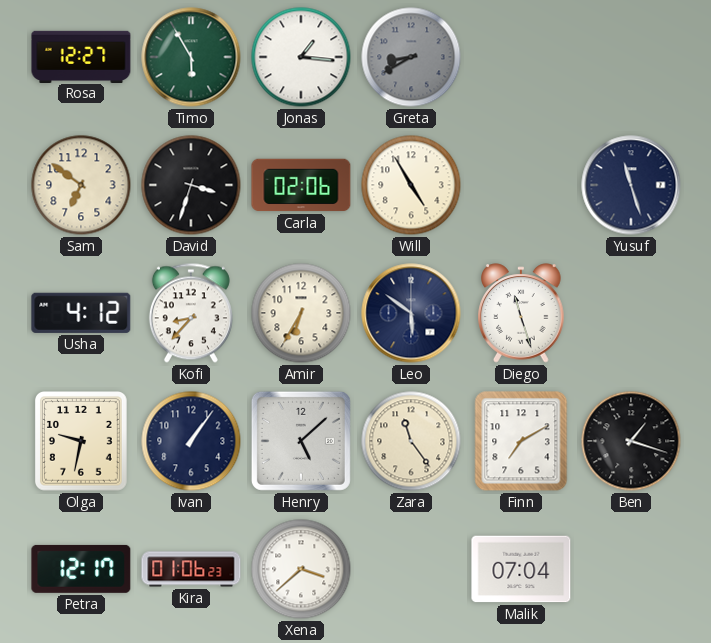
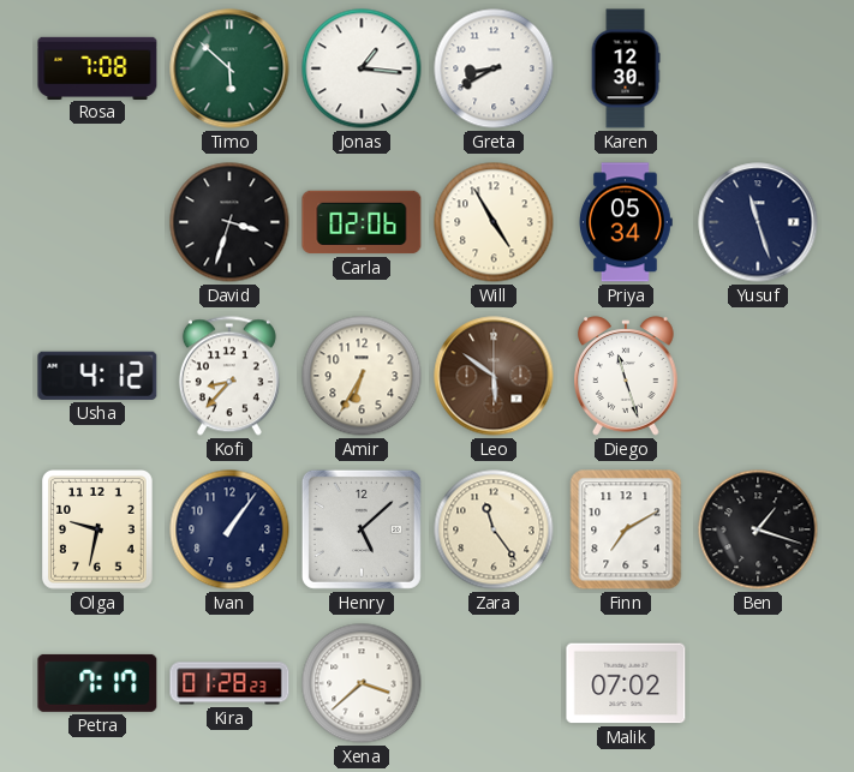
Rosa: 12:27 -> 7:08 (97, 67)
Timo: 5:55 -> 5:52 (229, 68)
Greta dial: grey -> white (494, 68)
Karen: none -> 12:30 (626, 68)
Sam: 6:51 -> none (81, 185)
Priya: none -> 05:34 (627, 222)
Leo dial: navy -> brown (494, 376)
Petra: 12:17 -> 7:17 (97, 683)
Kira: 01:06 -> 01:28 (229, 683)
Malik: 07:04 -> 07:02 (626, 683)
